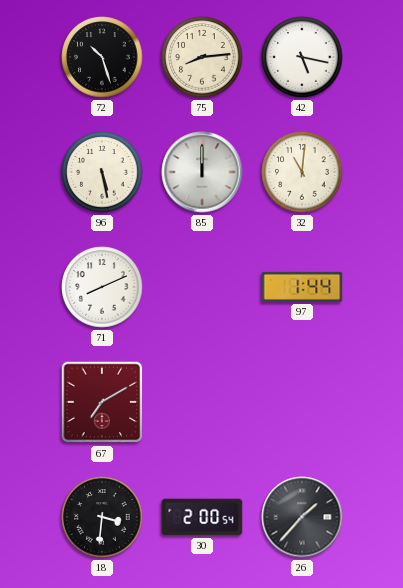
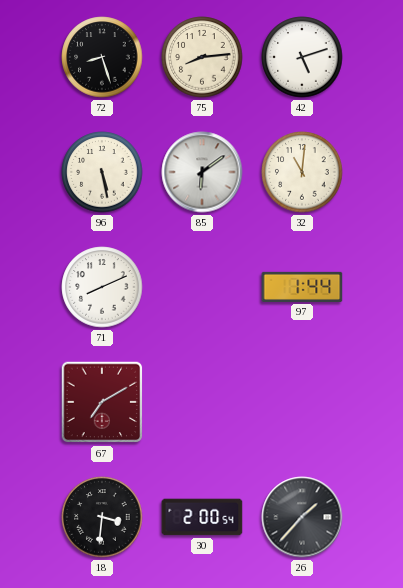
72: 10:27 -> 8:27 (102, 57)
42: 5:17 -> 5:12 (302, 57)
85: 12:00 -> 6:09 (202, 172)
